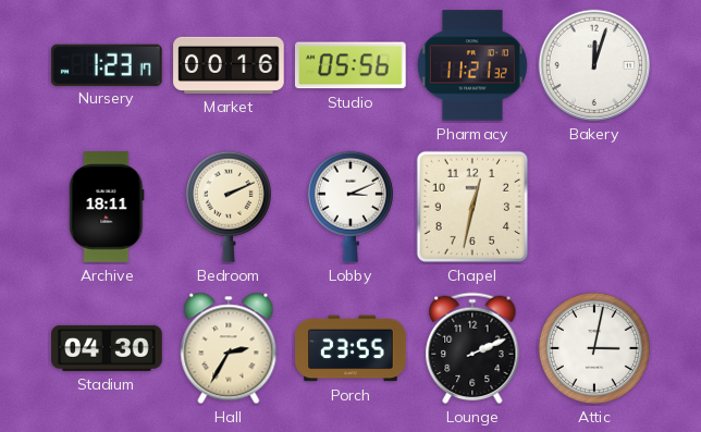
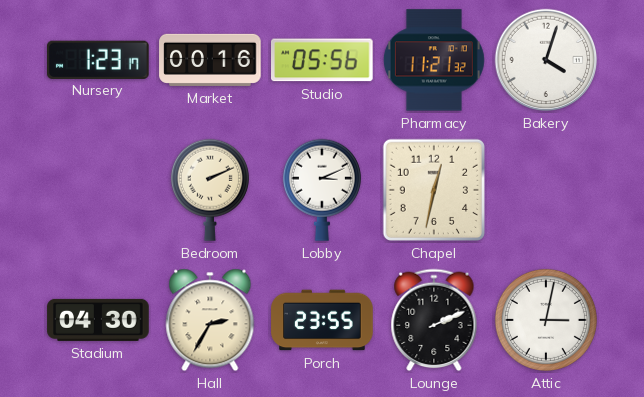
Bakery: 12:03 -> 4:03 (546, 60)
Archive: 18:11 -> none (107, 207)
